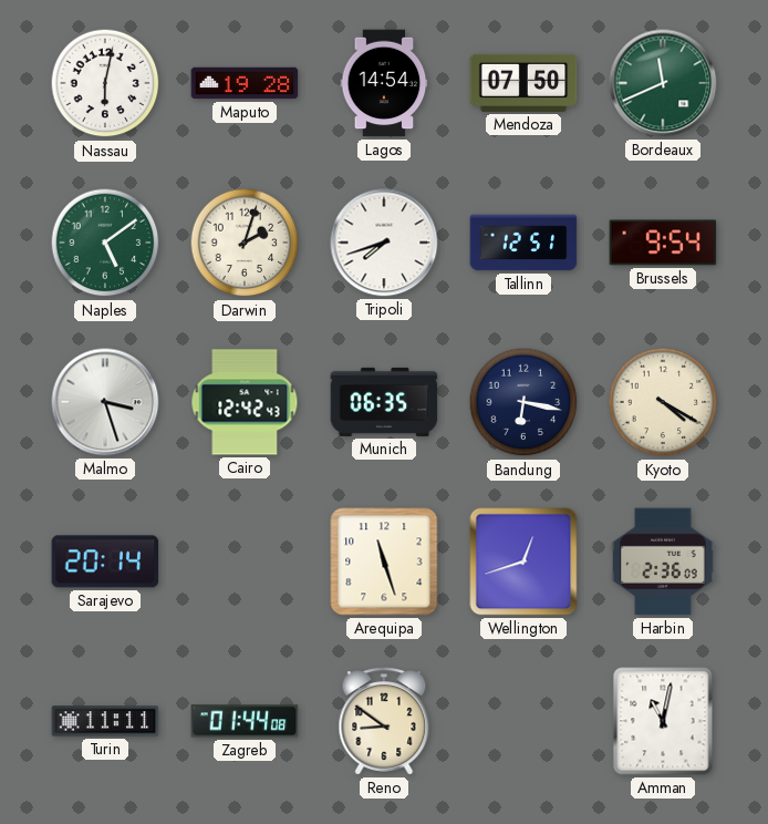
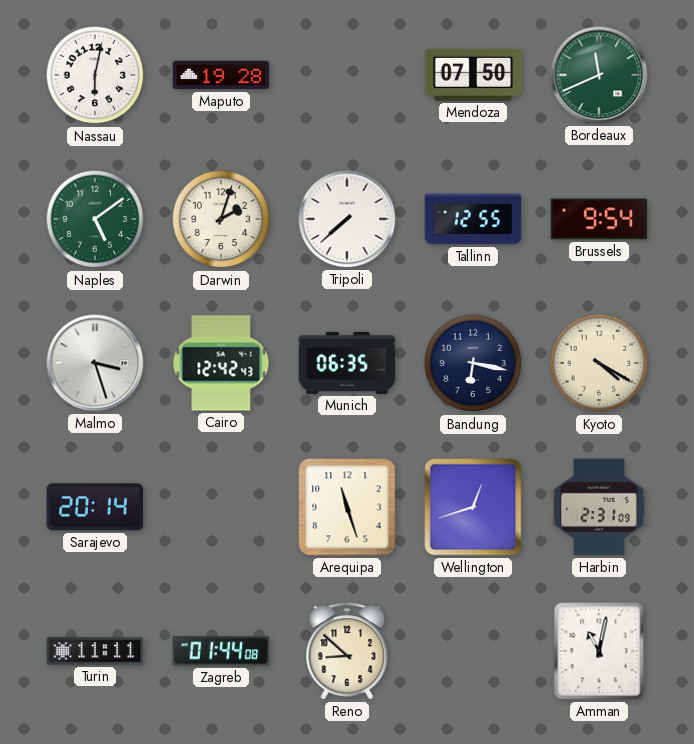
Lagos: 14:54 -> none (384, 83)
Tripoli: 7:42 -> 7:38 (347, 219)
Tallinn: 12:51 -> 12:55 (473, 219)
Harbin: 2:36 -> 2:31 (600, 507)
Reno: 8:51 -> 8:52 (347, 651)
